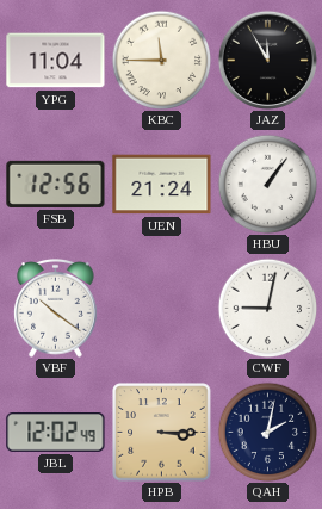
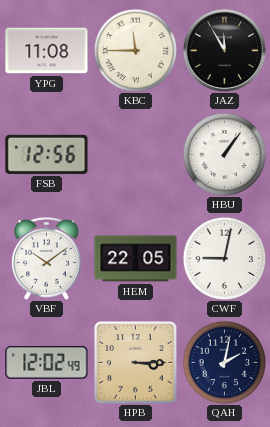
YPG: 11:04 -> 11:08 (47, 51)
UEN: 21:24 -> none (162, 185)
VBF: 10:21 -> 10:09 (47, 258)
HEM: none -> 22:05 (136, 259)
